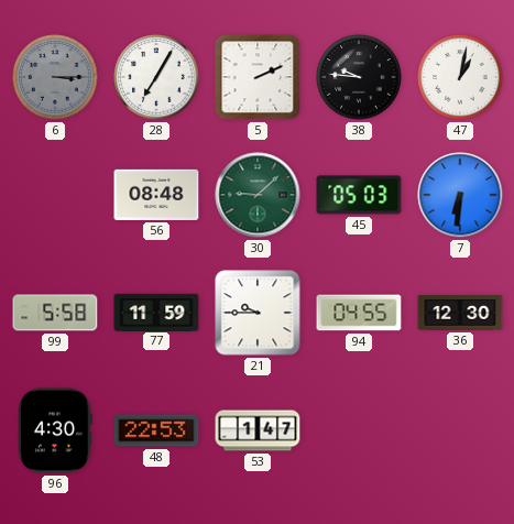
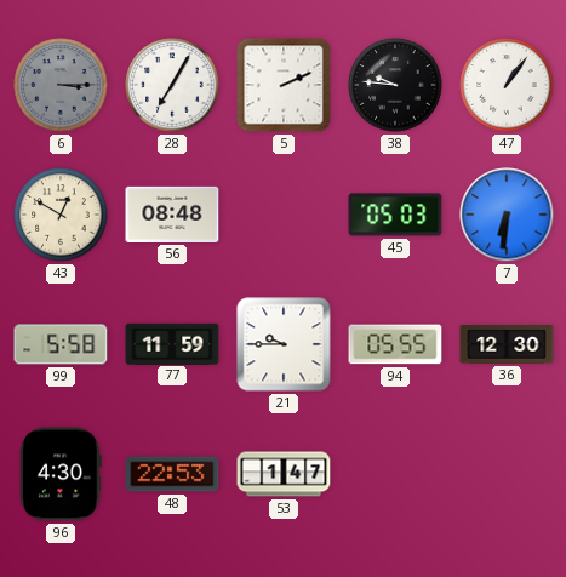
47: 1:02 -> 1:06 (507, 85)
43: none -> 12:50 (61, 215)
30: 9:08 -> none (258, 195)
94: 04:55 -> 05:55 (395, 344)
